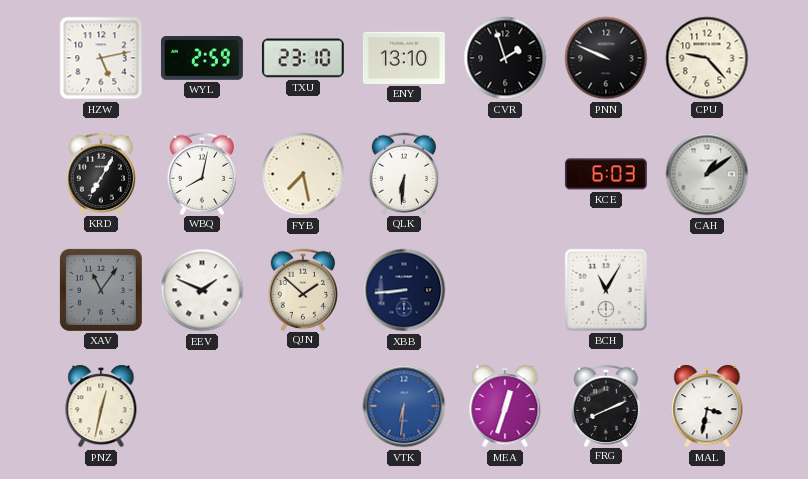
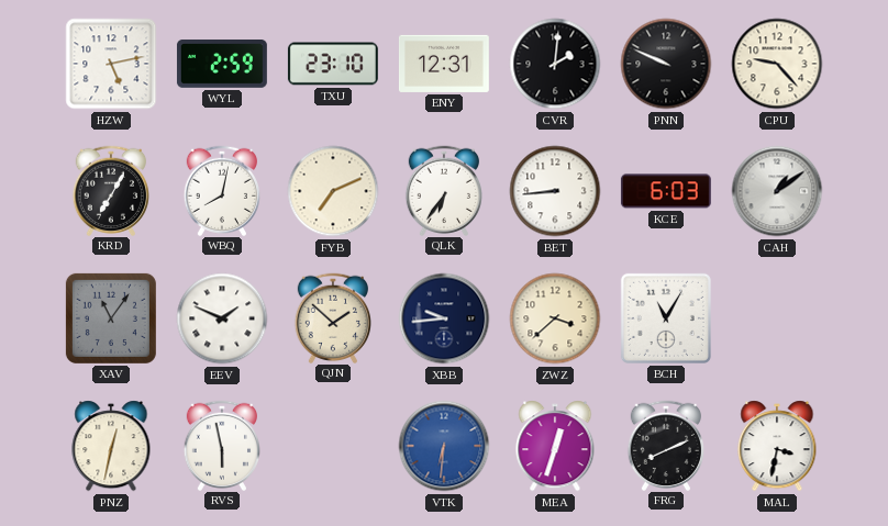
ENY: 13:10 -> 12:31 (444, 64)
CVR: 1:57 -> 2:01 (555, 64)
FYB: 7:28 -> 7:11 (333, 191)
QLK: 6:31 -> 6:36 (443, 190)
BET: none -> 8:44 (555, 191)
XBB: 8:44 -> 9:44 (444, 318)
ZWZ: none -> 3:38 (555, 318)
RVS: none -> 5:58 (221, 445)
